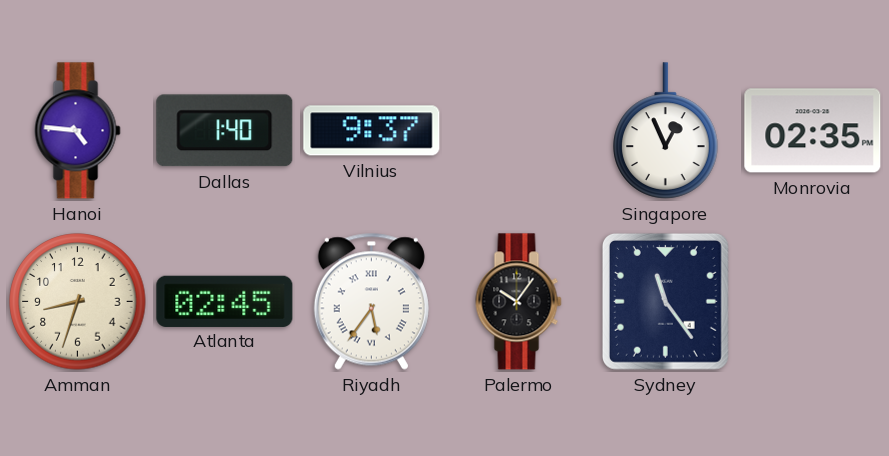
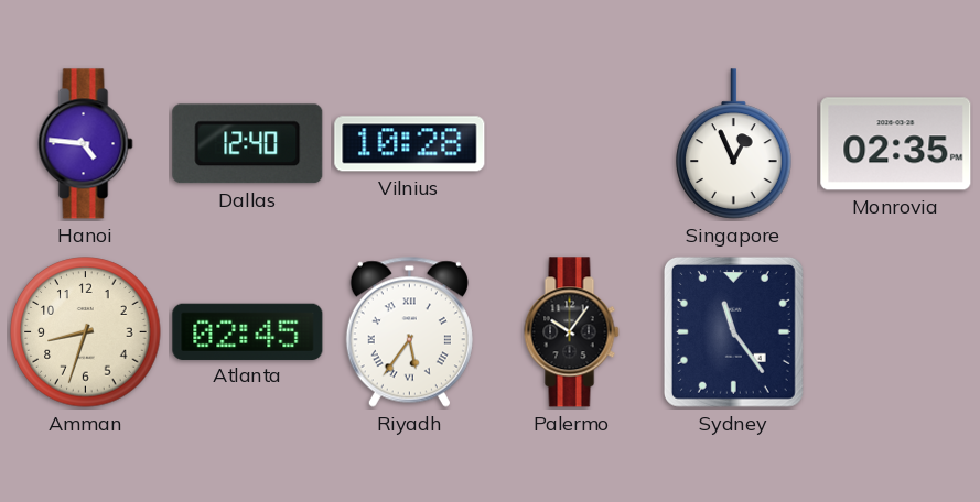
Dallas: 1:40 -> 12:40 (248, 144)
Vilnius: 9:37 -> 10:28 (410, 144)
